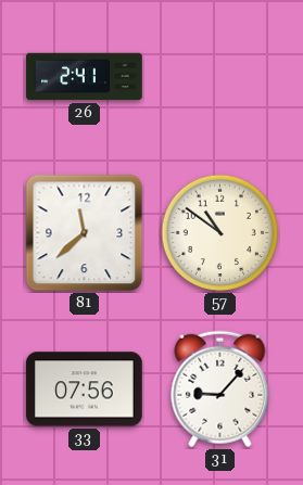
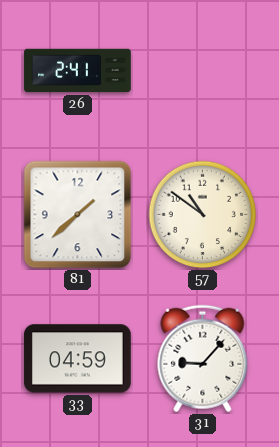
81: 11:38 -> 1:38 (78, 215)
33: 07:56 -> 04:59 (78, 359)
